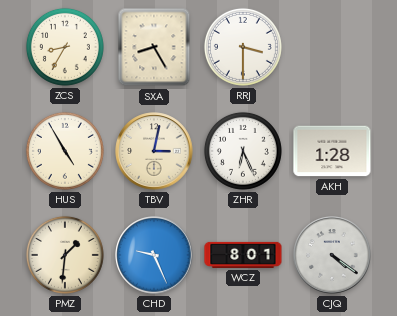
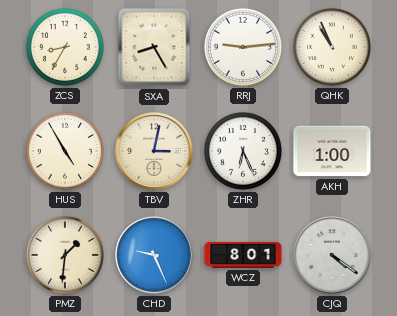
RRJ: 3:30 -> 9:14 (243, 47)
QHK: none -> 10:56 (332, 47)
AKH: 1:28 -> 1:00 (332, 151)
